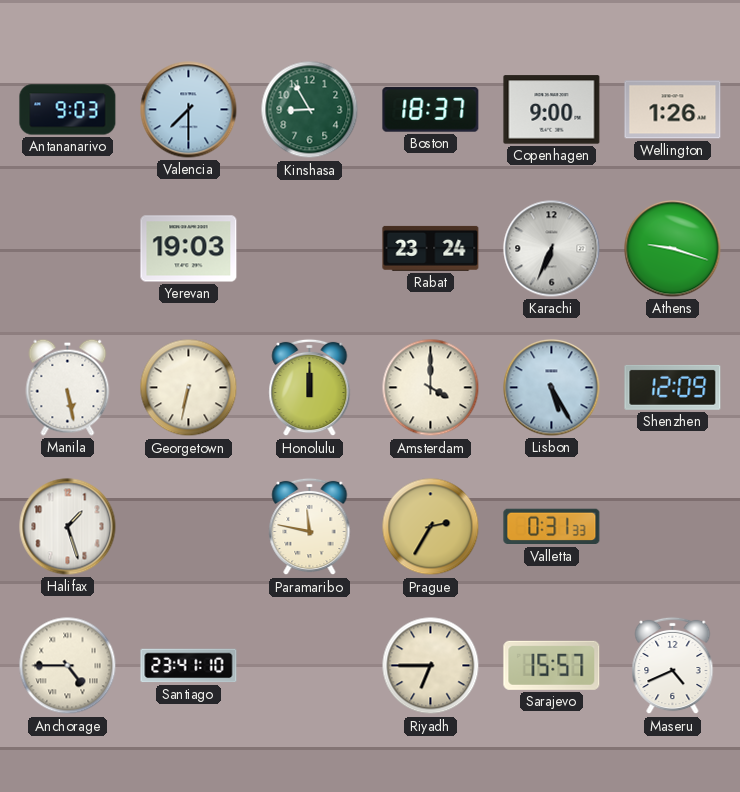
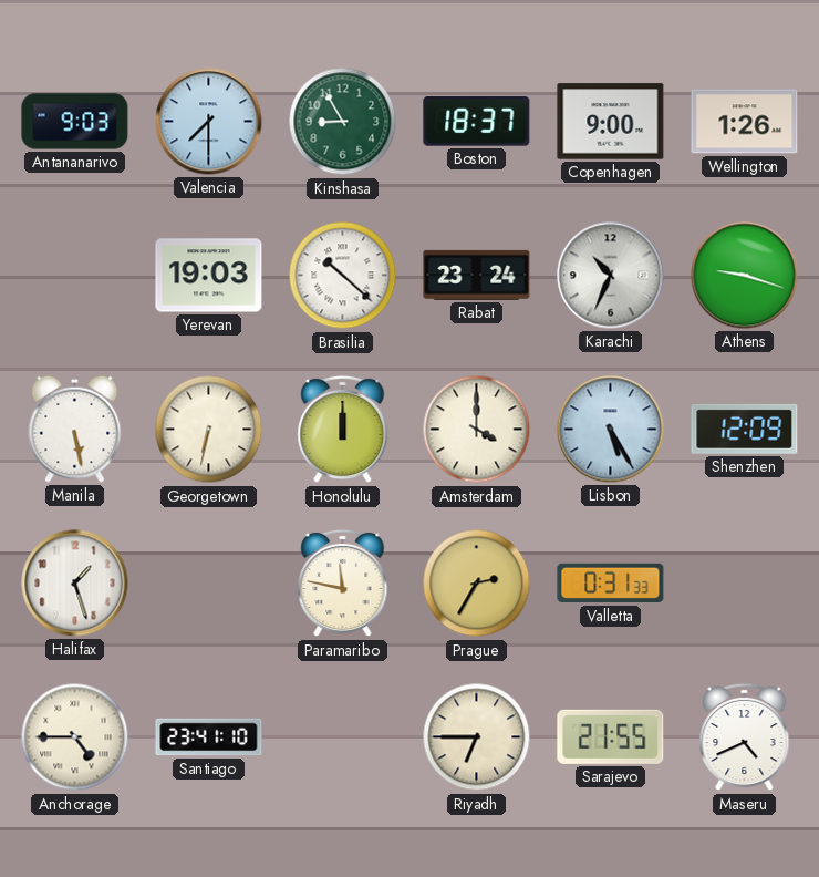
Brasilia: none -> 10:22 (343, 276)
Karachi: 6:34 -> 10:34 (611, 276)
Sarajevo: 15:57 -> 21:55 (611, 736)
